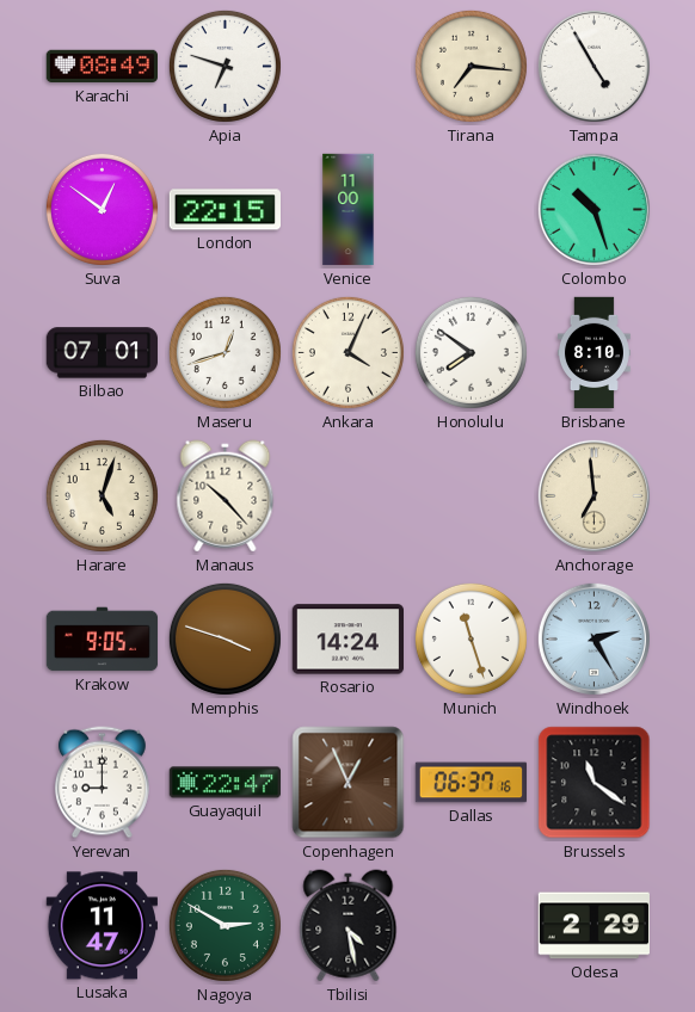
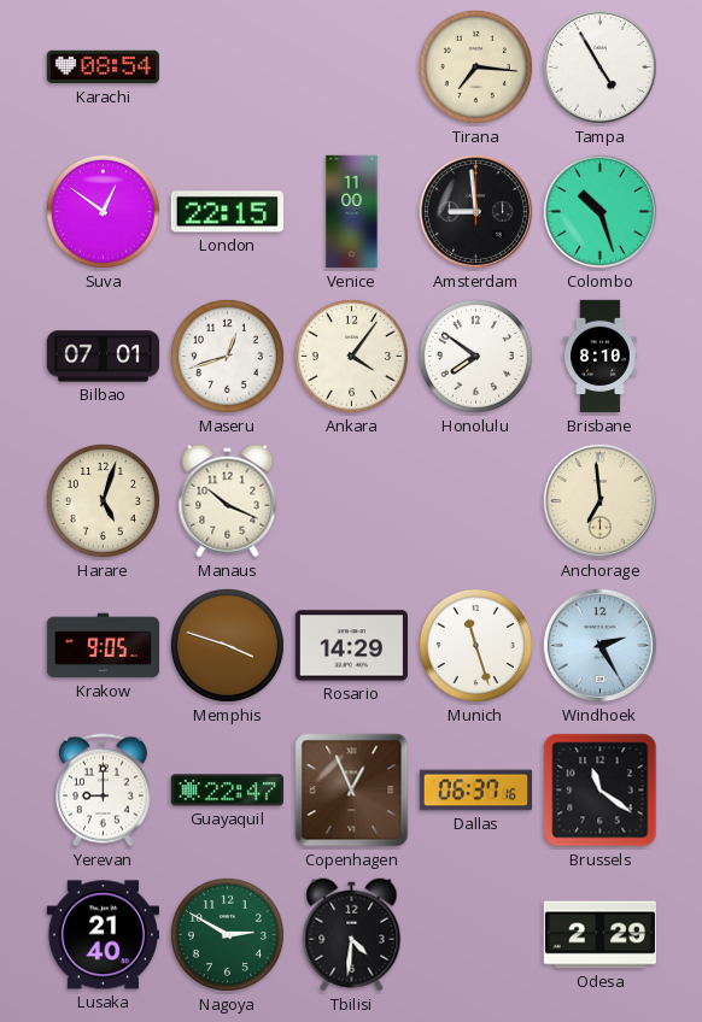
Karachi: 08:49 -> 08:54 (103, 67)
Apia: 6:48 -> none (225, 66)
Amsterdam: none -> 8:59 (475, 211)
Ankara: 4:04 -> 4:06 (351, 356)
Manaus: 10:23 -> 10:19 (228, 501)
Rosario: 14:24 -> 14:29 (351, 646)
Lusaka: 11:47 -> 21:40 (103, 935)
Tbilisi: 4:28 -> 4:31 (352, 935)
